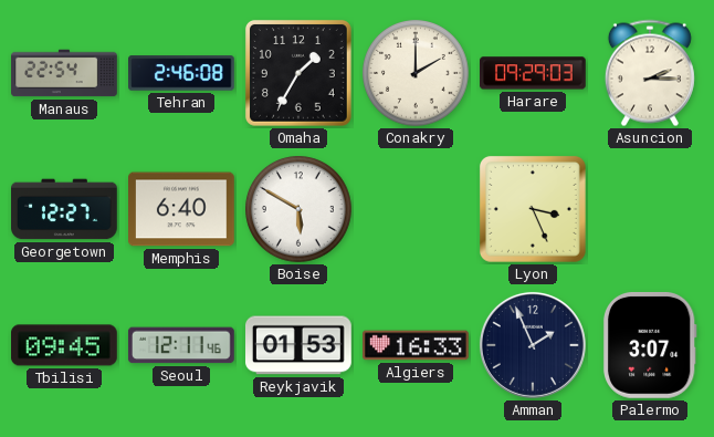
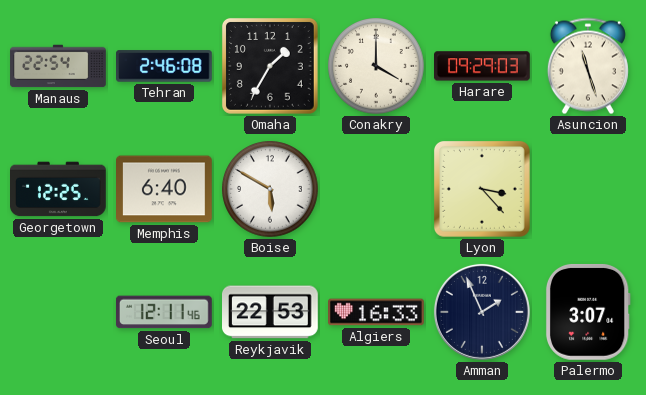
Conakry: 2:00 -> 4:00 (376, 66)
Asuncion: 2:15 -> 11:27 (588, 66)
Georgetown: 12:27 -> 12:25 (59, 189)
Lyon: 3:26 -> 3:23 (482, 189)
Tbilisi: 09:45 -> none (65, 345)
Reykjavik: 01:53 -> 22:53 (271, 312)
